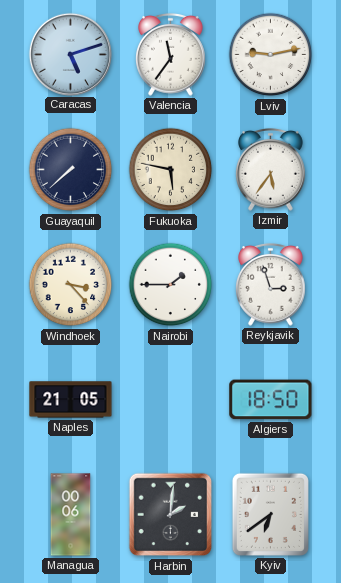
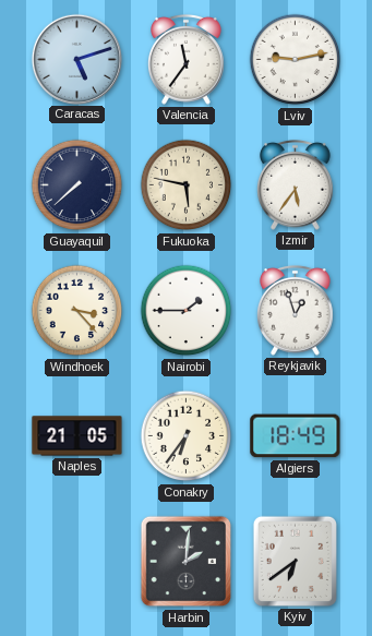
Reykjavik: 2:57 -> 12:57 (296, 310)
Conakry: none -> 6:36 (187, 436)
Algiers: 18:50 -> 18:49 (296, 436)
Managua: 00:06 -> none (71, 515)
